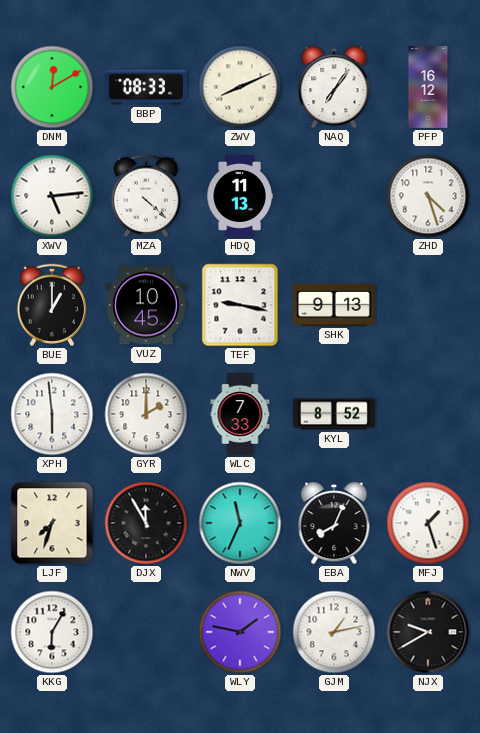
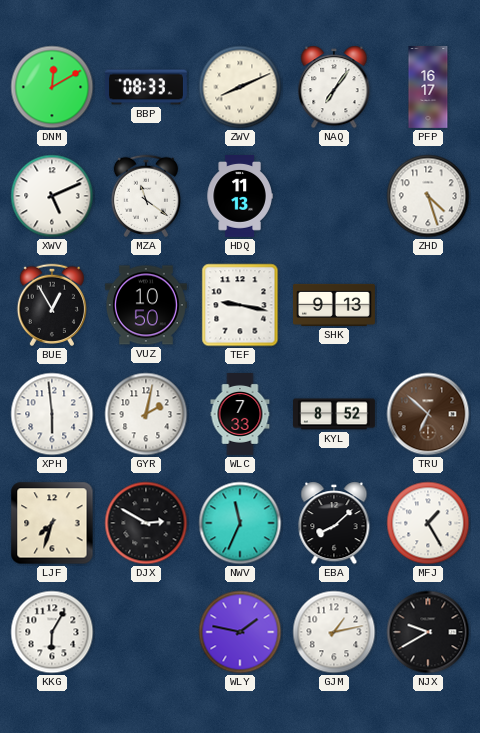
PFP: 16:12 -> 16:17 (428, 88)
XWV: 5:14 -> 5:11 (52, 196)
MZA: 4:22 -> 11:21 (145, 196)
BUE: 1:00 -> 12:55 (51, 305)
VUZ: 10:45 -> 10:50 (146, 305)
GYR: 2:00 -> 2:02 (146, 414)
TRU: none -> 6:52 (428, 414)
DJX: 11:55 -> 2:50 (146, 523)
EBA: 8:04 -> 8:08 (334, 523)
MFJ: 1:27 -> 1:25 (428, 523)
